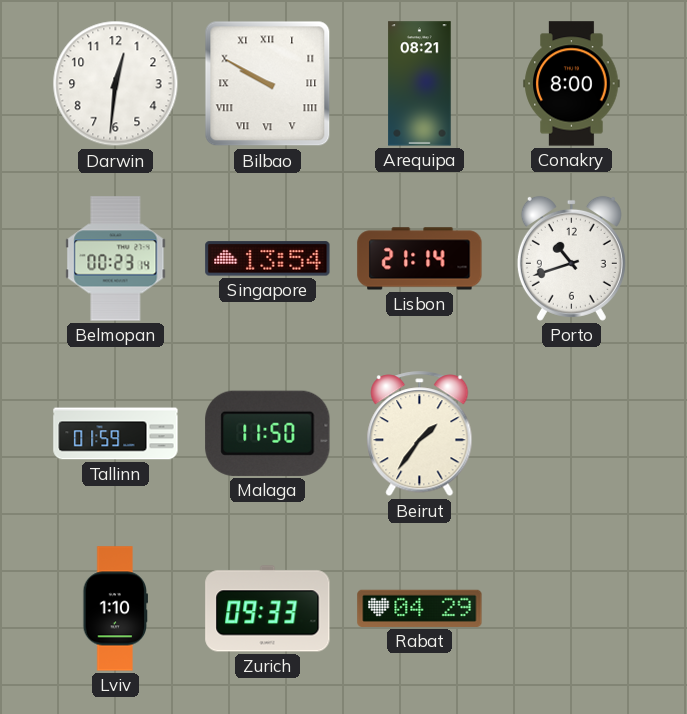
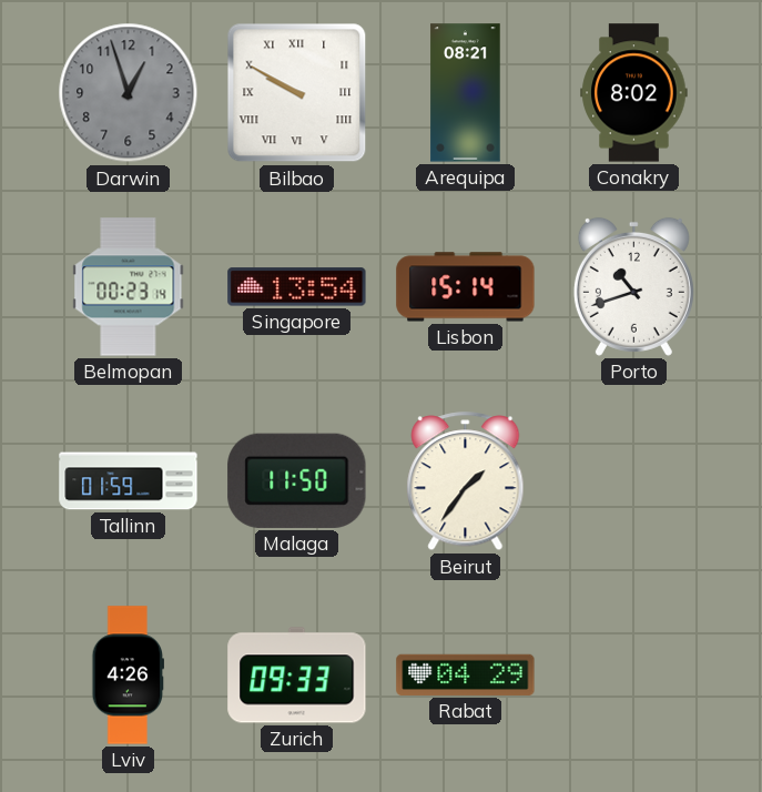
Darwin: 12:31 -> 12:57 (129, 93)
Darwin dial: white -> grey (129, 93)
Conakry: 8:00 -> 8:02 (634, 93)
Lisbon: 21:14 -> 15:14 (466, 287)
Lviv: 1:10 -> 4:26 (129, 676)
